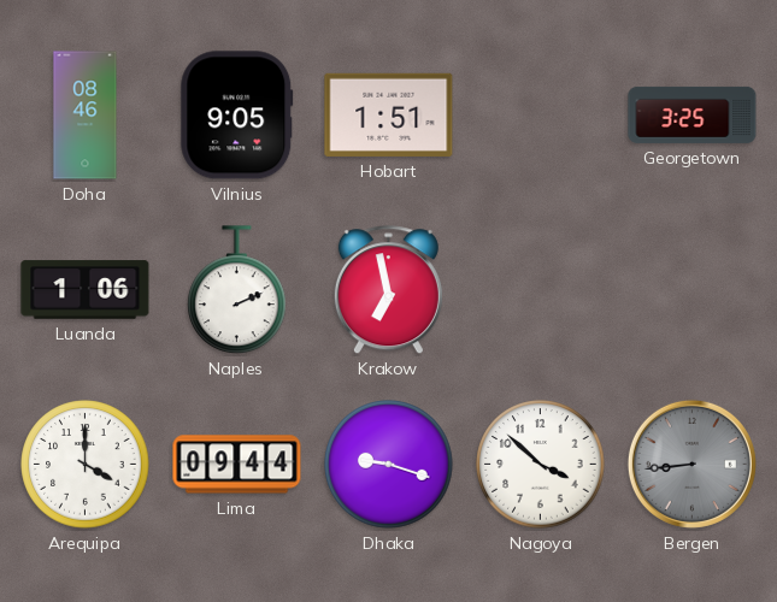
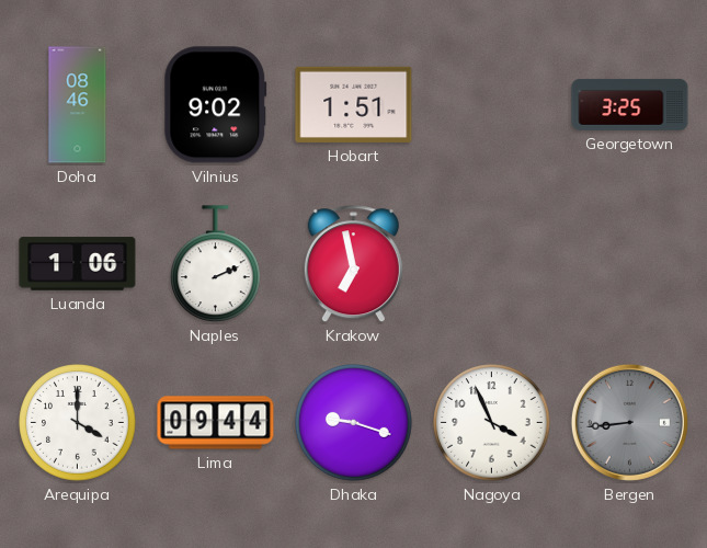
Vilnius: 9:05 -> 9:02 (216, 105)
Nagoya: 3:52 -> 3:56 (492, 423)
